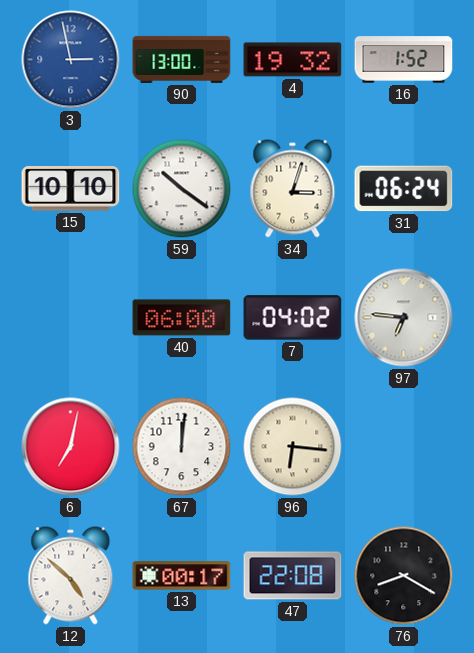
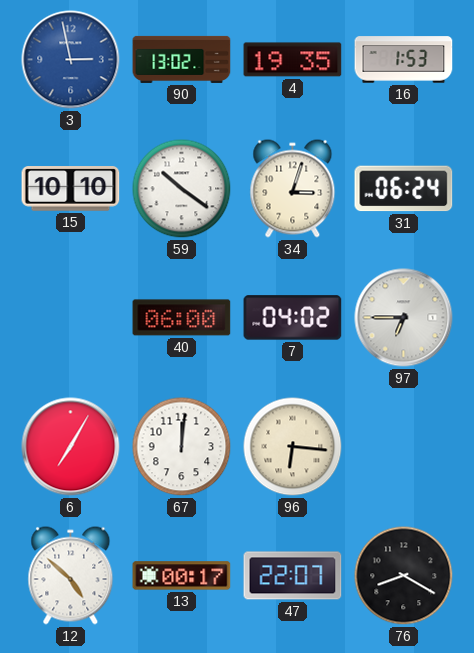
90: 13:00 -> 13:02 (182, 59)
4: 19:32 -> 19:35 (293, 60)
16: 1:52 -> 1:53 (404, 60)
97: 6:46 -> 6:45 (404, 318)
6: 7:02 -> 7:05 (71, 447)
47: 22:08 -> 22:07 (293, 576)
